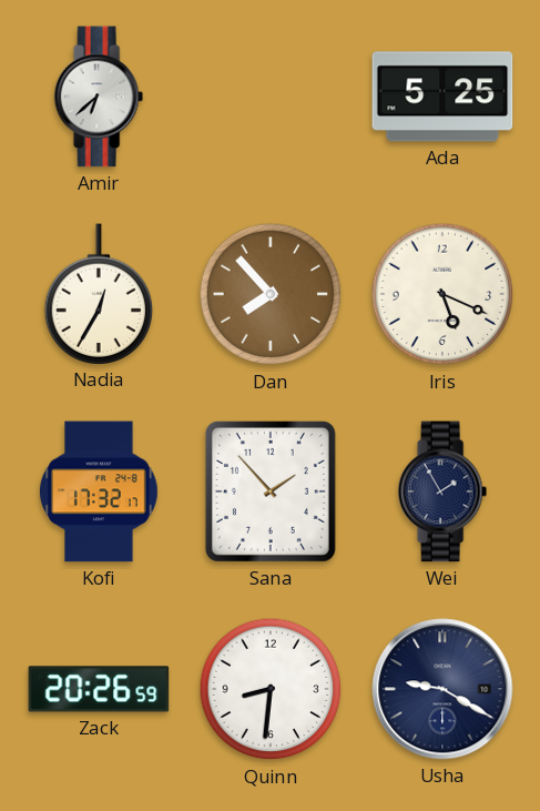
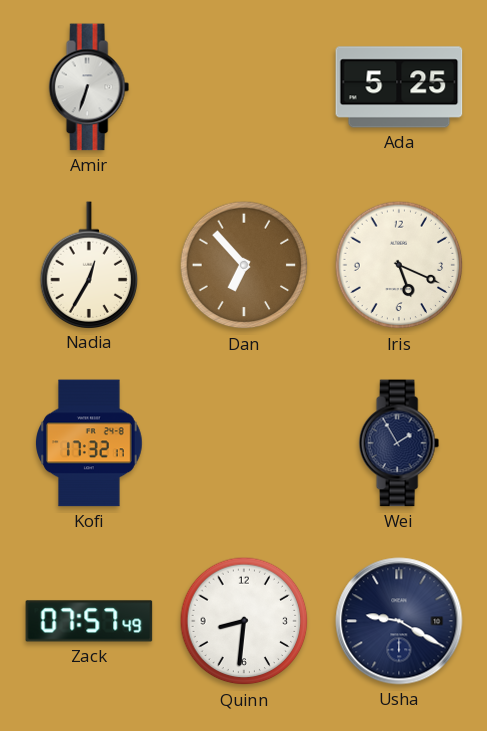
Amir: 6:38 -> 6:33 (89, 87)
Dan: 7:53 -> 6:53 (244, 265)
Sana: 1:53 -> none (271, 491)
Zack: 20:26 -> 07:57 (89, 621)
